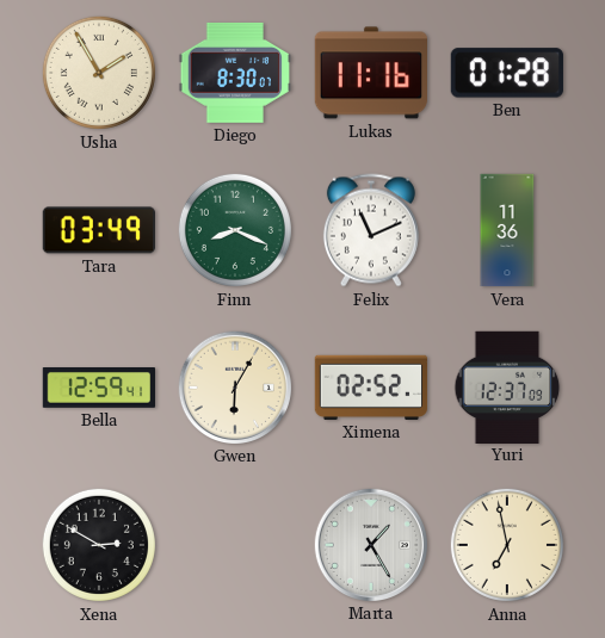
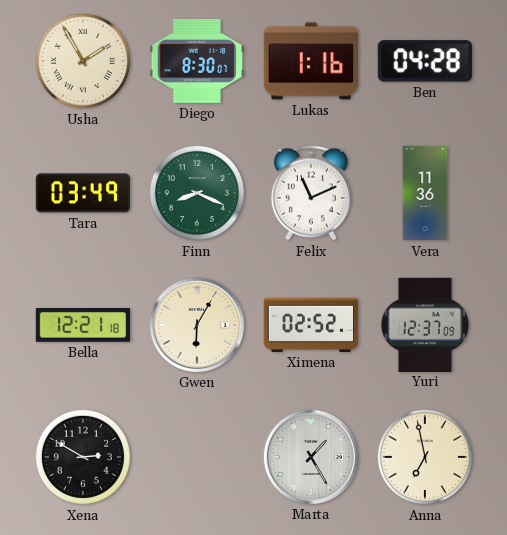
Lukas: 11:16 -> 1:16 (310, 61)
Ben: 01:28 -> 04:28 (425, 61)
Bella: 12:59 -> 12:21 (83, 326)
